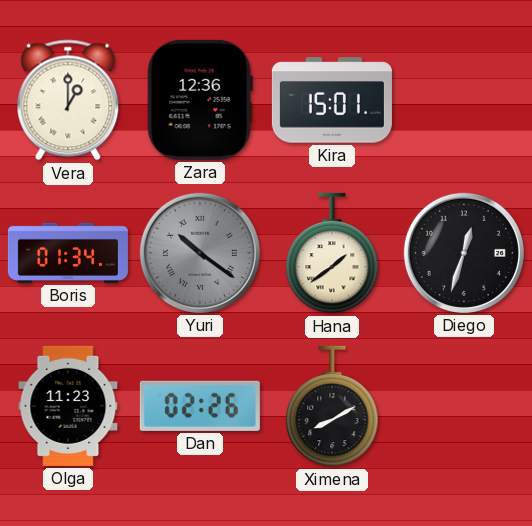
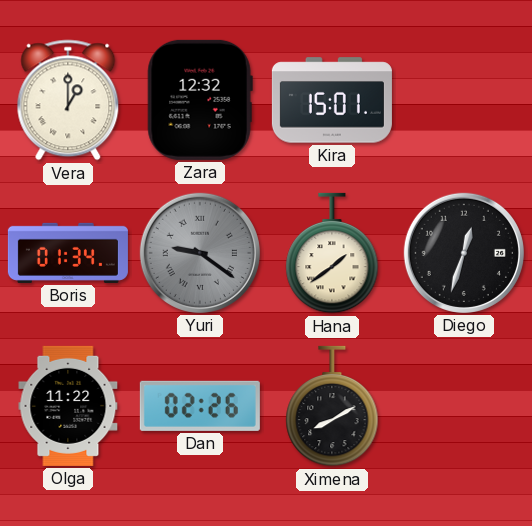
Zara: 12:36 -> 12:32 (200, 100)
Yuri: 10:21 -> 9:21 (200, 253)
Olga: 11:23 -> 11:22 (68, 406)
